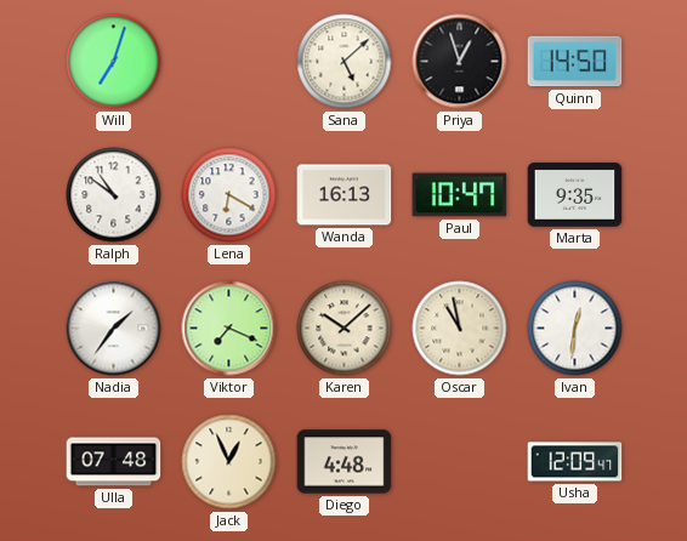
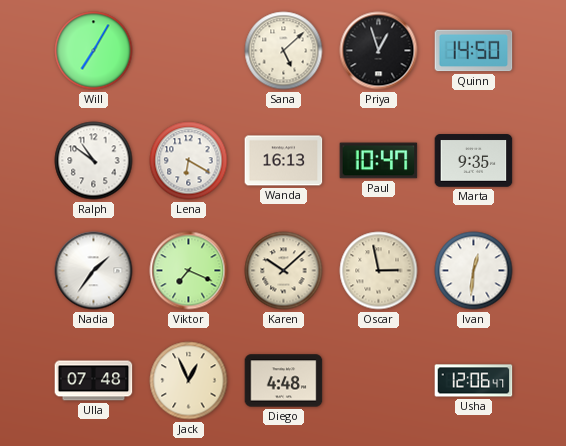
Will: 7:03 -> 7:05 (94, 51)
Oscar: 10:58 -> 2:58 (379, 271)
Usha: 12:09 -> 12:06 (474, 381)
